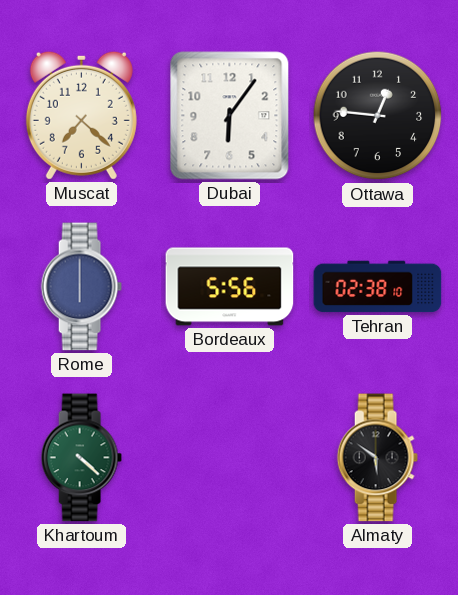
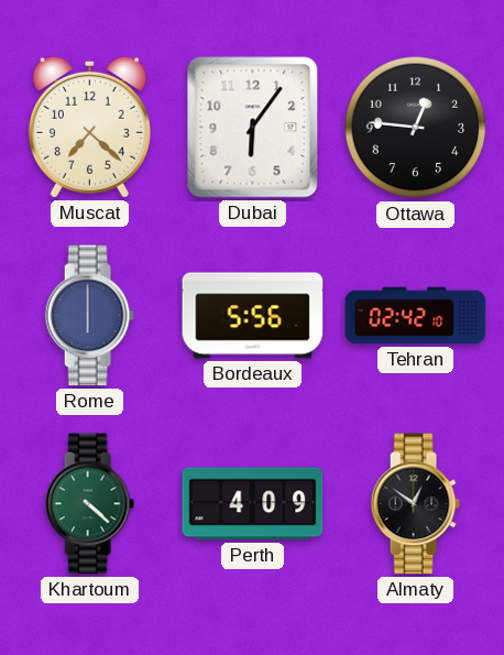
Tehran: 02:38 -> 02:42 (416, 316)
Perth: none -> 4:09 (253, 504)
Almaty: 5:51 -> 12:51 (415, 504)
